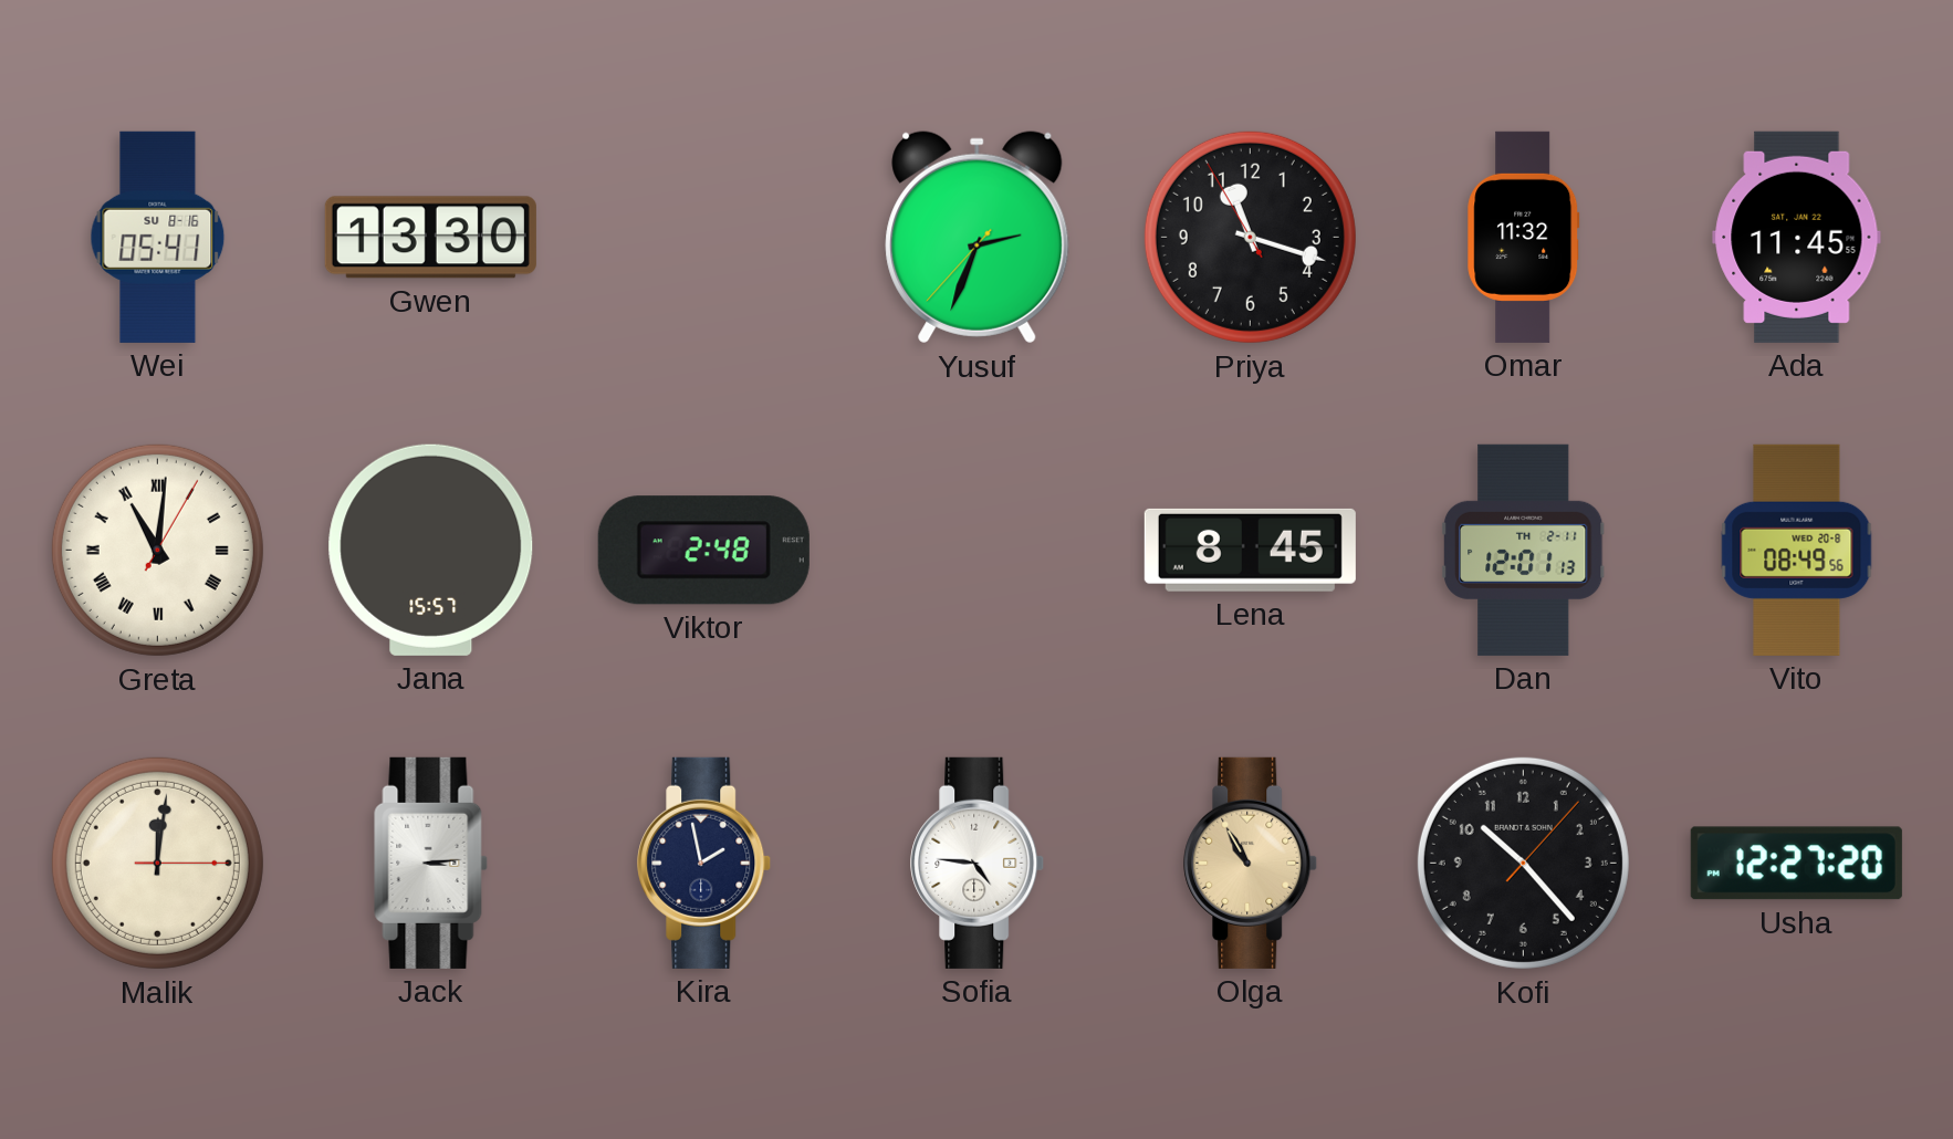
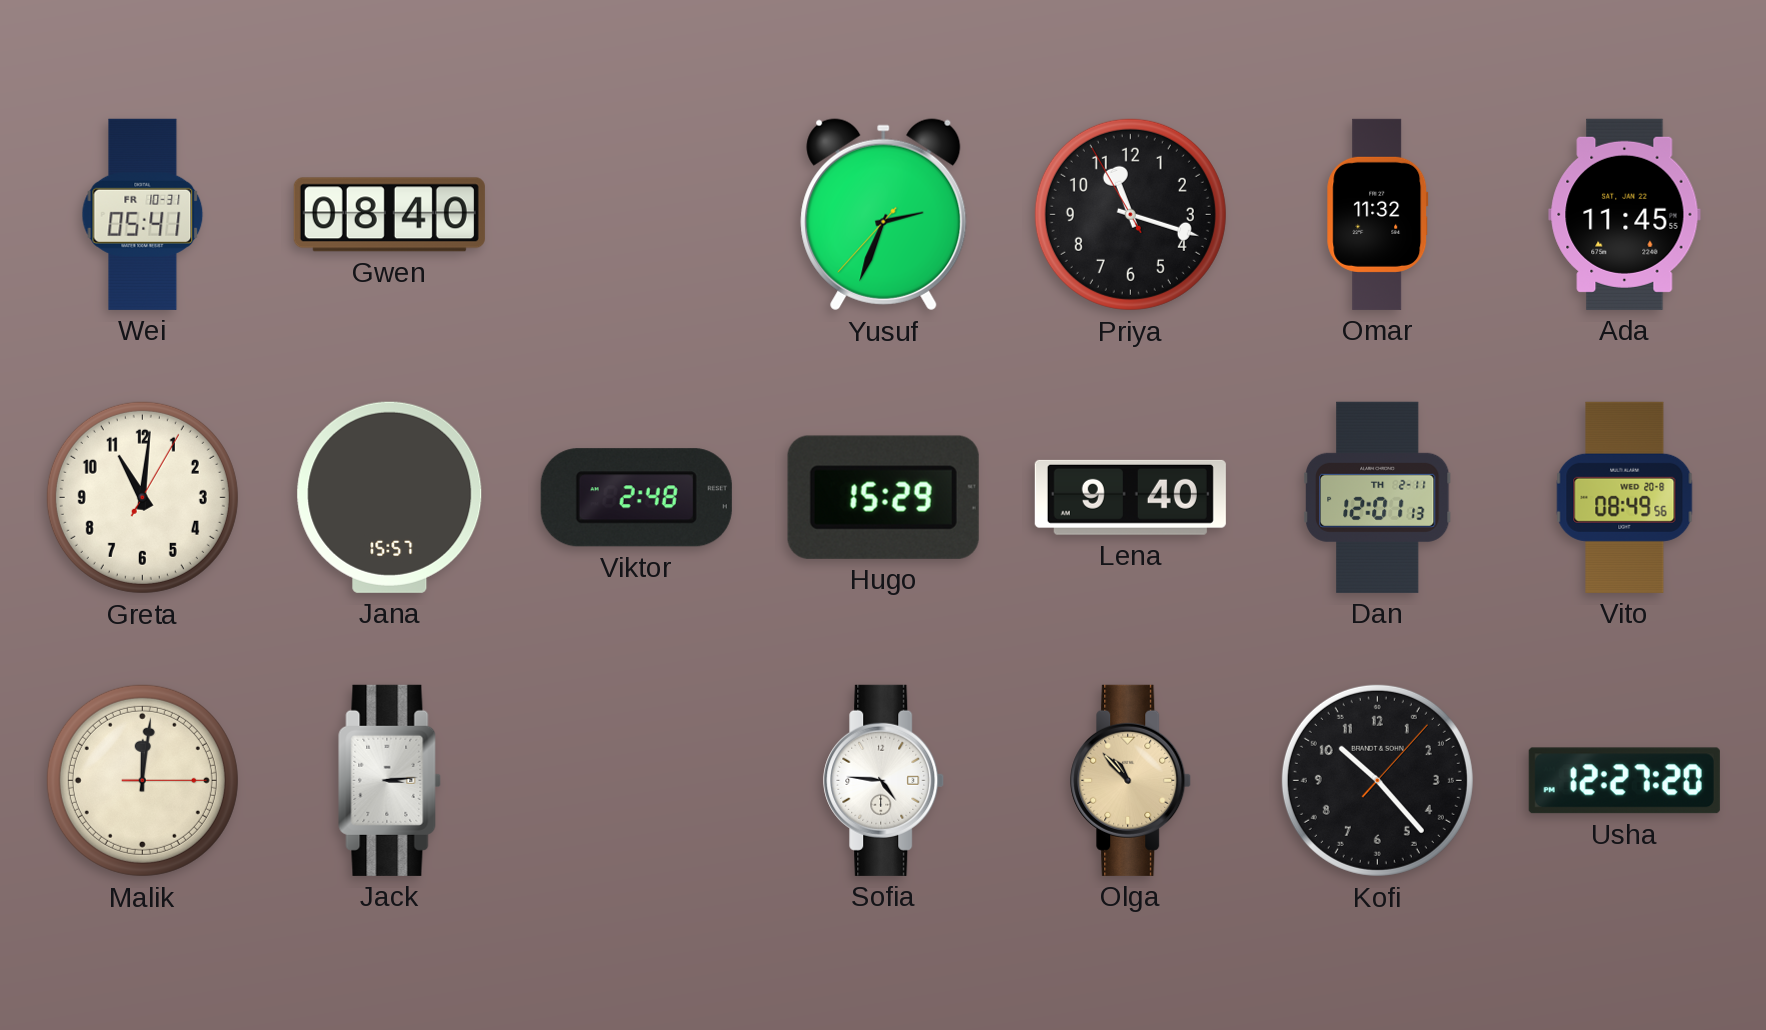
Wei date: SU 8-16 -> FR 10-31 (143, 214)
Gwen: 13:30 -> 08:40 (389, 215)
Greta numerals: Roman -> Arabic (142, 497)
Hugo: none -> 15:29 (883, 497)
Lena: 8:45 -> 9:40 (1130, 497)
Kira: 1:58 -> none (704, 863)
Olga: 10:55 -> 10:53 (1131, 780)
